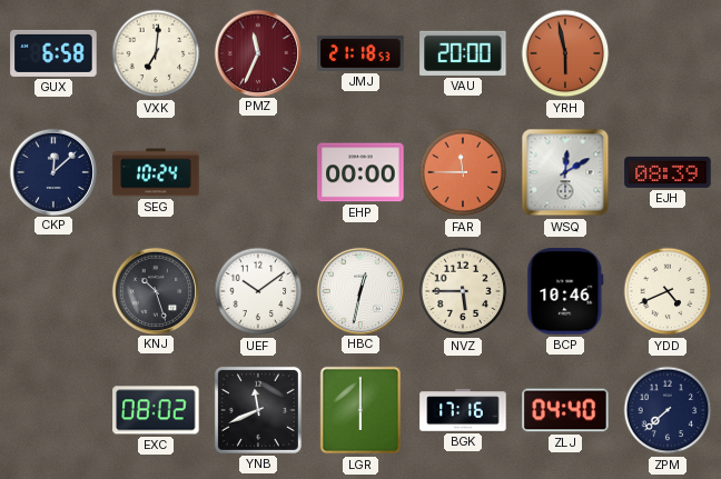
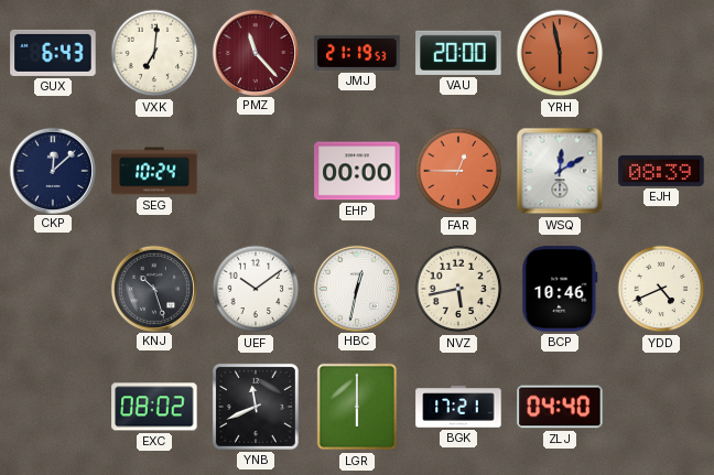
GUX: 6:58 -> 6:43 (53, 53)
PMZ: 11:34 -> 11:23 (255, 52)
JMJ: 21:18 -> 21:19 (357, 53)
FAR: 11:45 -> 12:45 (458, 171)
NVZ: 5:45 -> 5:43 (458, 289)
BGK: 17:16 -> 17:21 (458, 407)
ZPM: 7:38 -> none (668, 410)
